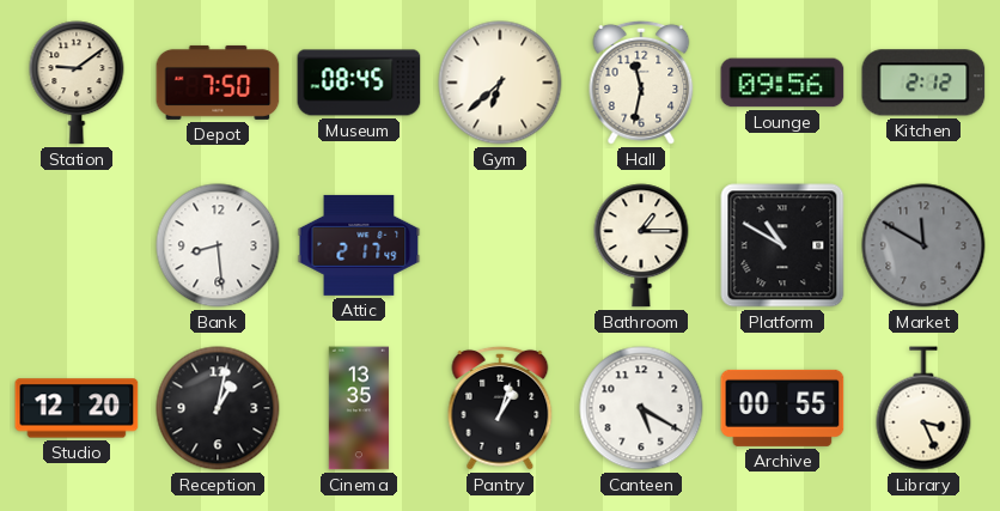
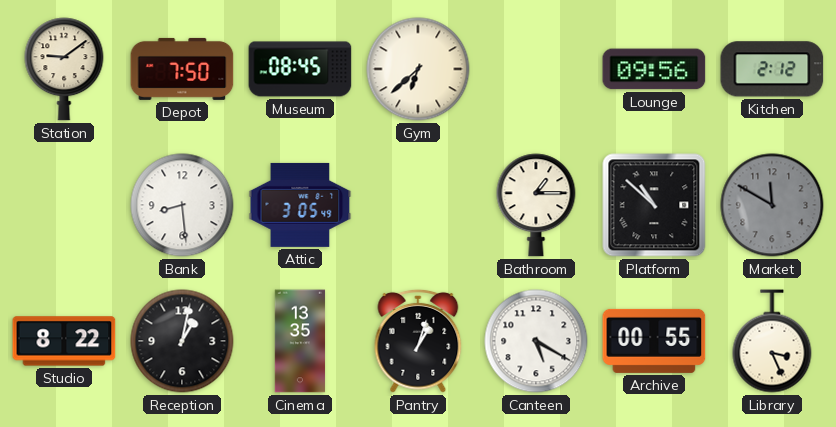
Hall: 11:32 -> none (641, 83)
Attic: 2:17 -> 3:05 (300, 205)
Platform: 10:50 -> 10:52 (654, 205)
Studio: 12:20 -> 8:22 (64, 341)
